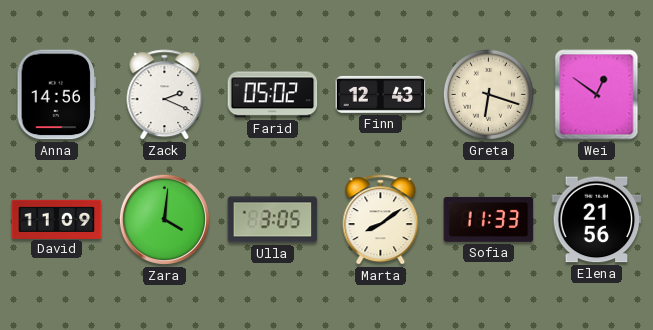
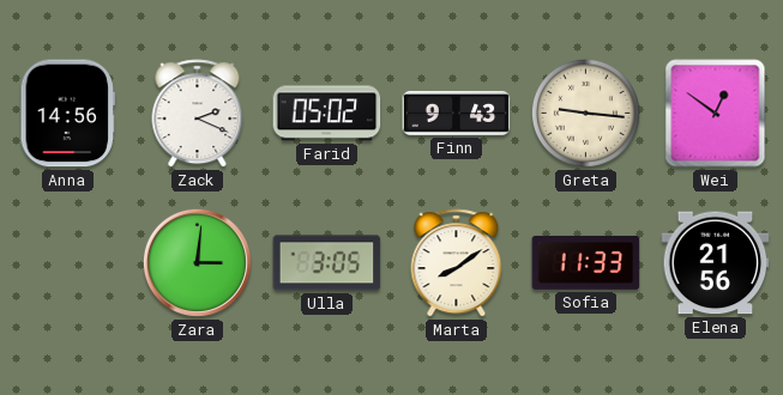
Finn: 12:43 -> 9:43 (457, 113)
Greta: 6:18 -> 9:16 (585, 113)
David: 11:09 -> none (57, 219)
Zara: 4:01 -> 3:01 (197, 262)
